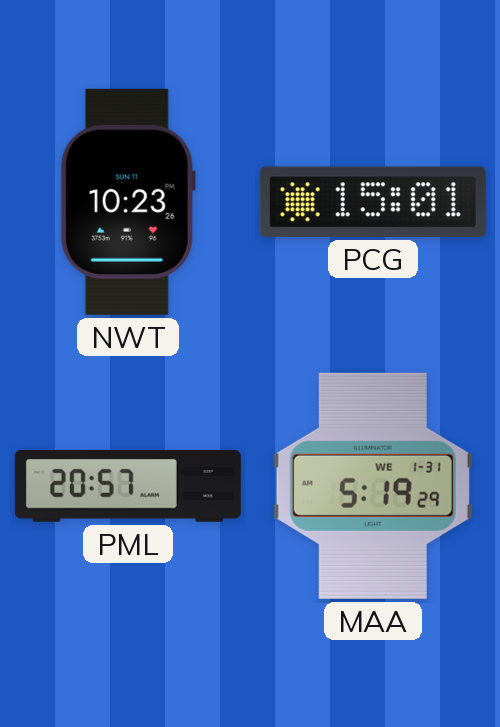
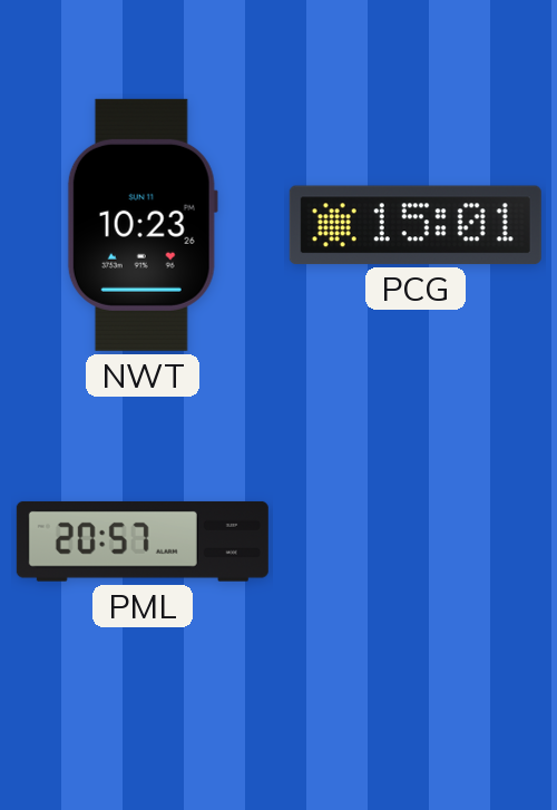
MAA: 5:19 -> none (373, 486)
